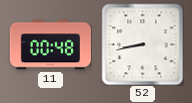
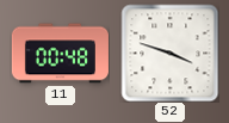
52: 8:43 -> 3:48 (169, 53)
